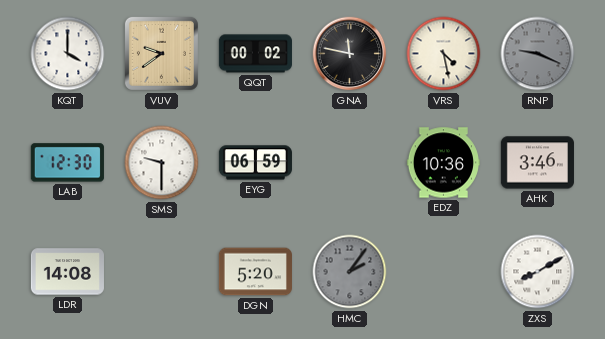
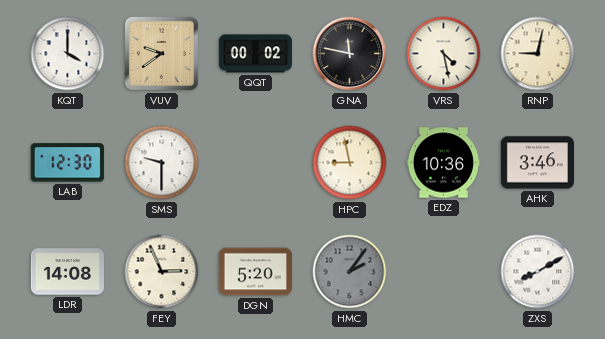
RNP: 9:19 -> 9:02 (538, 54)
RNP dial: grey -> cream (538, 54)
EYG: 06:59 -> none (255, 163)
HPC: none -> 8:58 (350, 163)
FEY: none -> 2:56 (162, 272)
